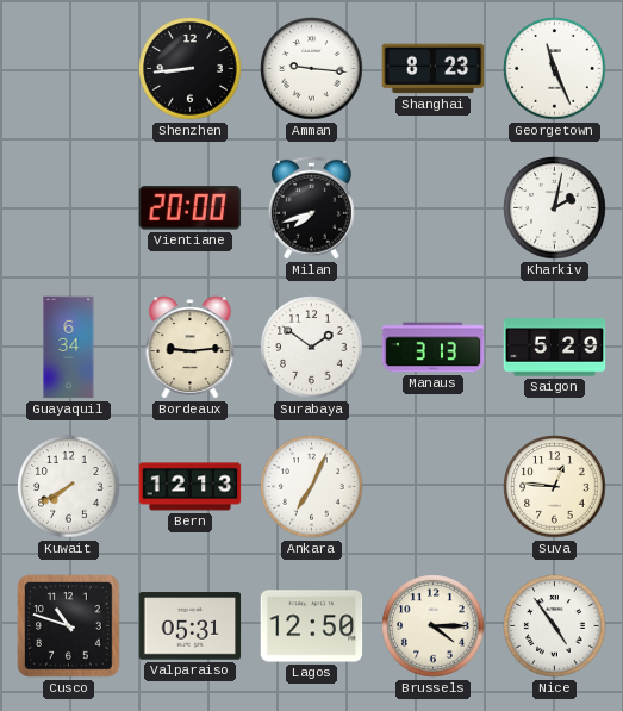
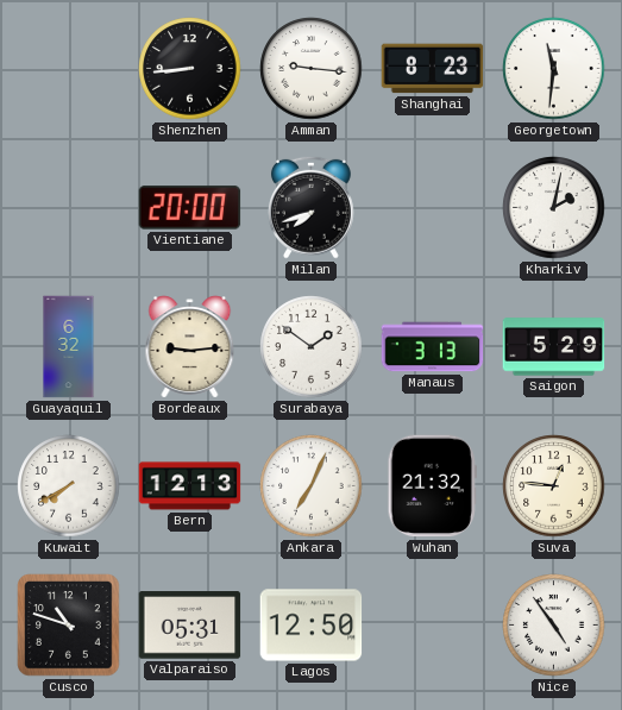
Georgetown: 11:26 -> 11:31 (554, 69)
Guayaquil: 6:34 -> 6:32 (69, 347)
Wuhan: none -> 21:32 (432, 486)
Brussels: 4:15 -> none (434, 626)
